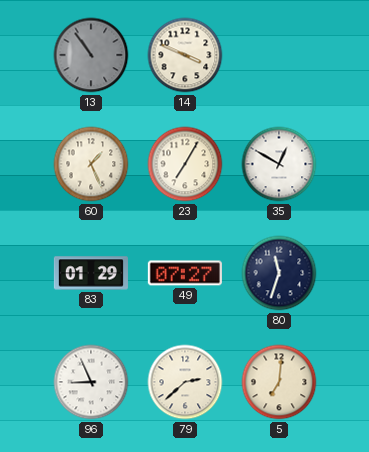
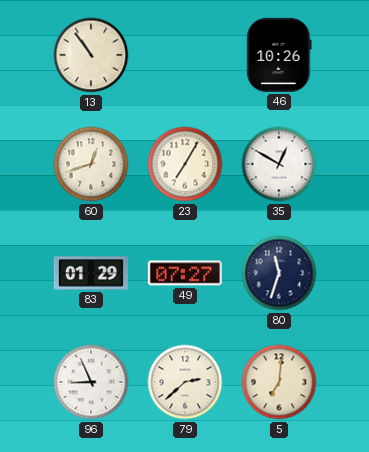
13 dial: grey -> cream (91, 55)
14: 3:49 -> none (185, 55)
46: none -> 10:26 (279, 55)
60: 1:26 -> 12:42 (91, 164)
